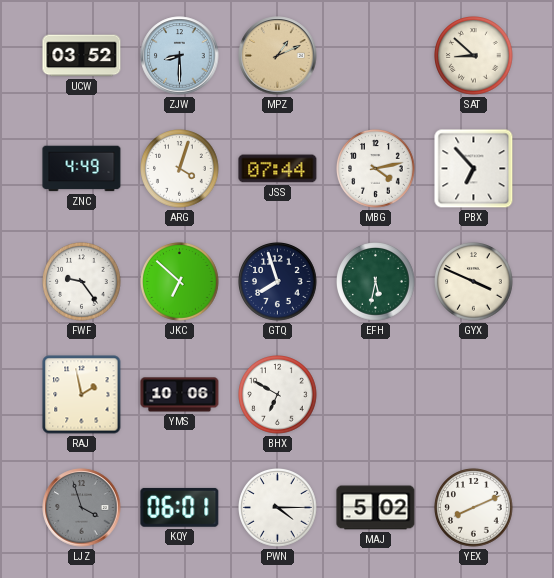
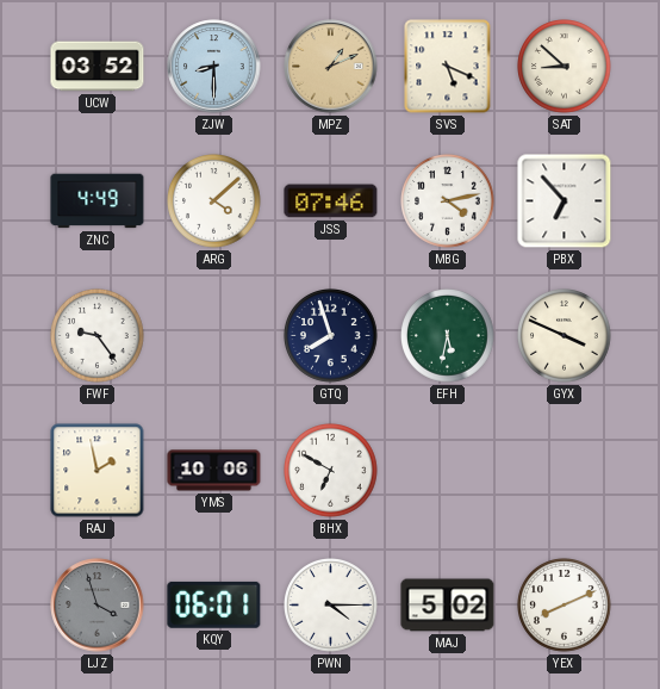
SVS: none -> 5:19 (448, 67)
ARG: 4:03 -> 4:08 (214, 201)
JSS: 07:44 -> 07:46 (331, 201)
JKC: 6:52 -> none (180, 282)
